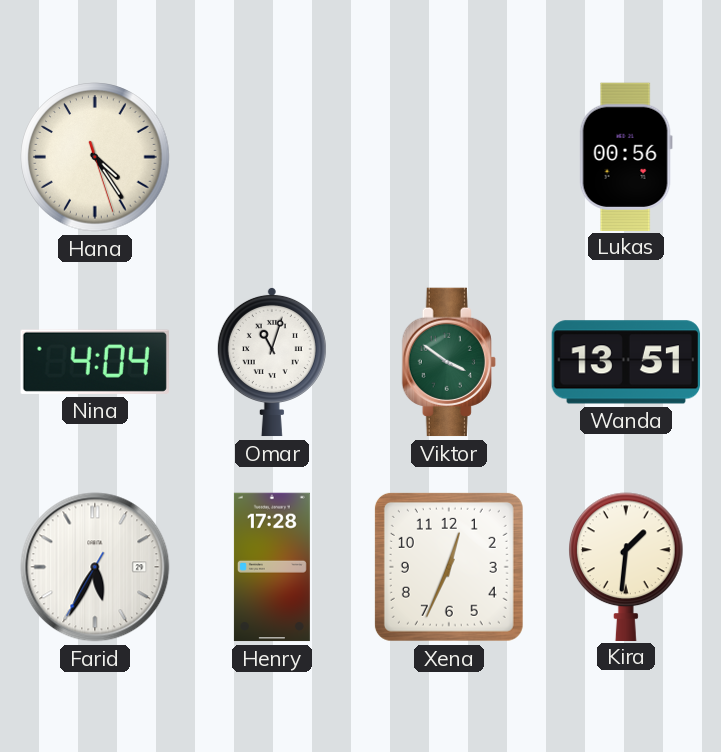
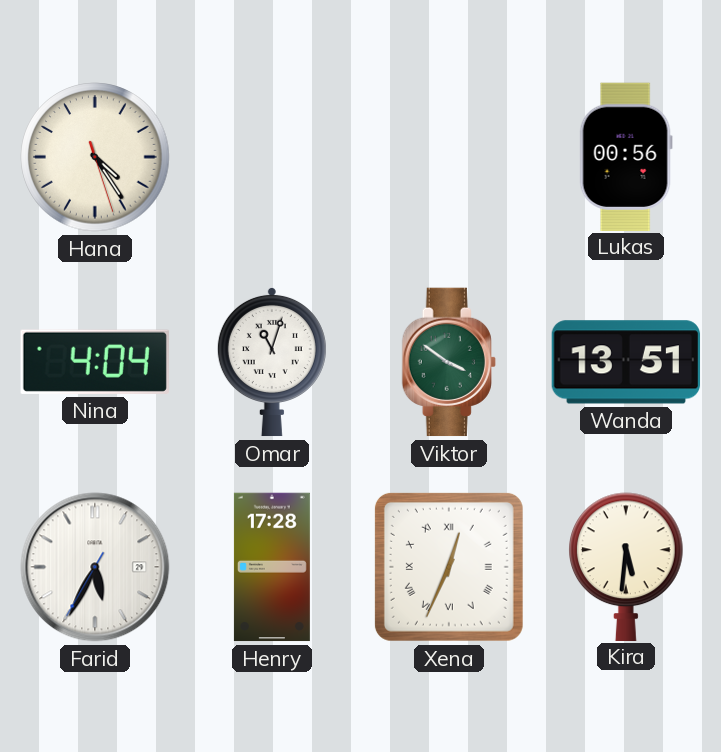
Xena numerals: Arabic -> Roman (449, 567)
Kira: 1:31 -> 5:31 (627, 566)
